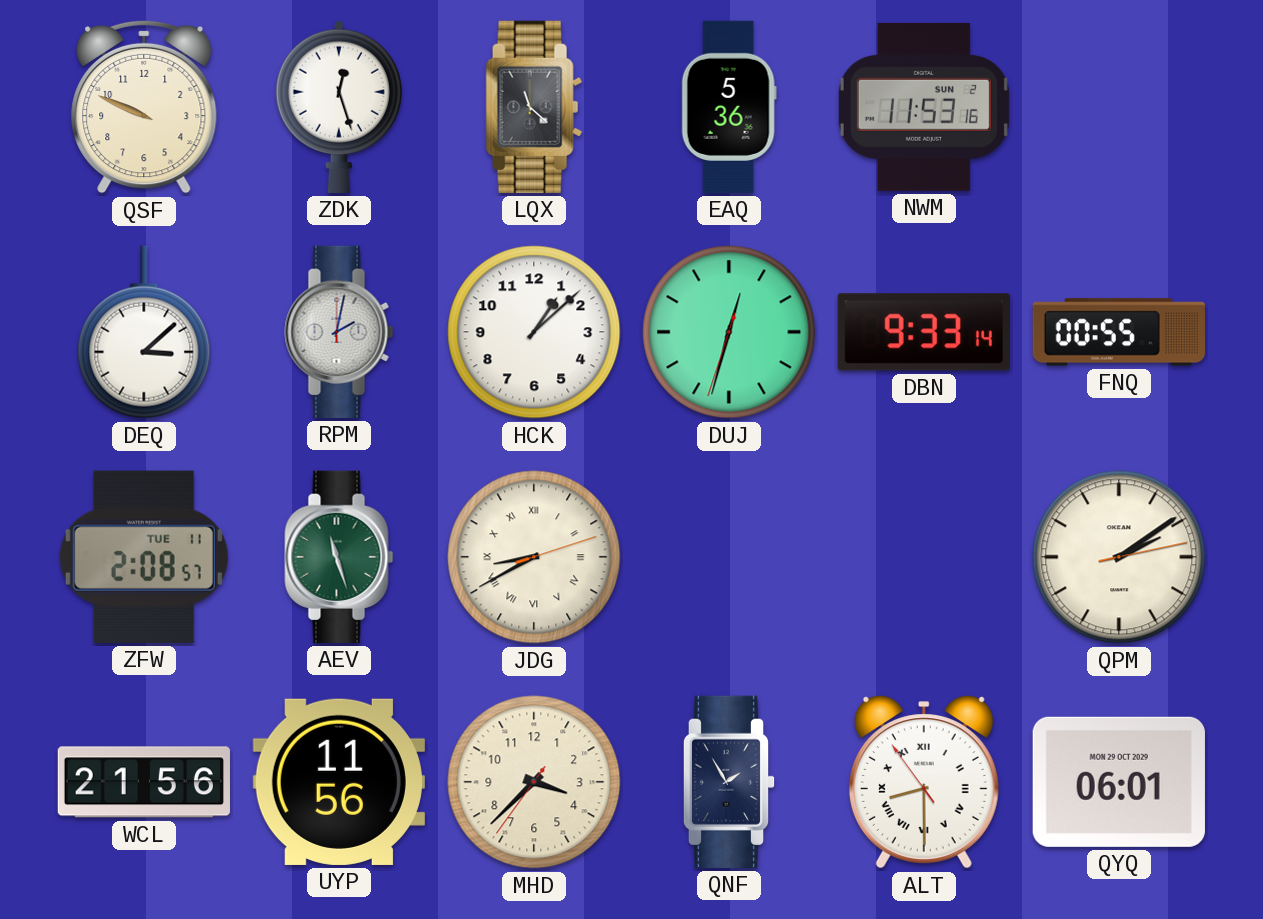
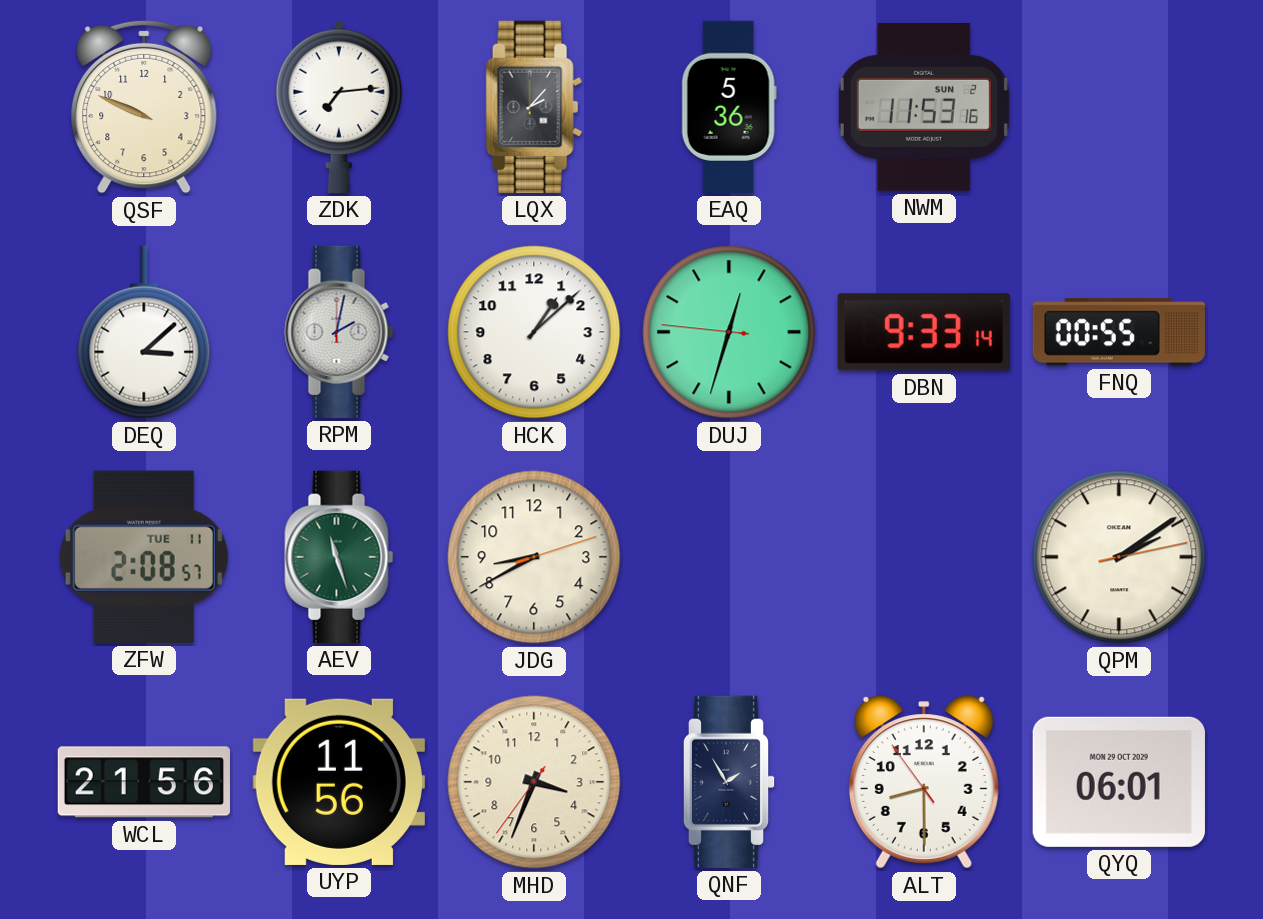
ZDK: 12:27 -> 7:14 (339, 107)
LQX: 11:22 -> 2:07 (534, 107)
DUJ: 12:32:33 -> 12:32:46 (729, 332)
JDG numerals: Roman -> Arabic (534, 557)
MHD: 3:37 -> 3:33 (534, 782)
ALT numerals: Roman -> Arabic (924, 782)
